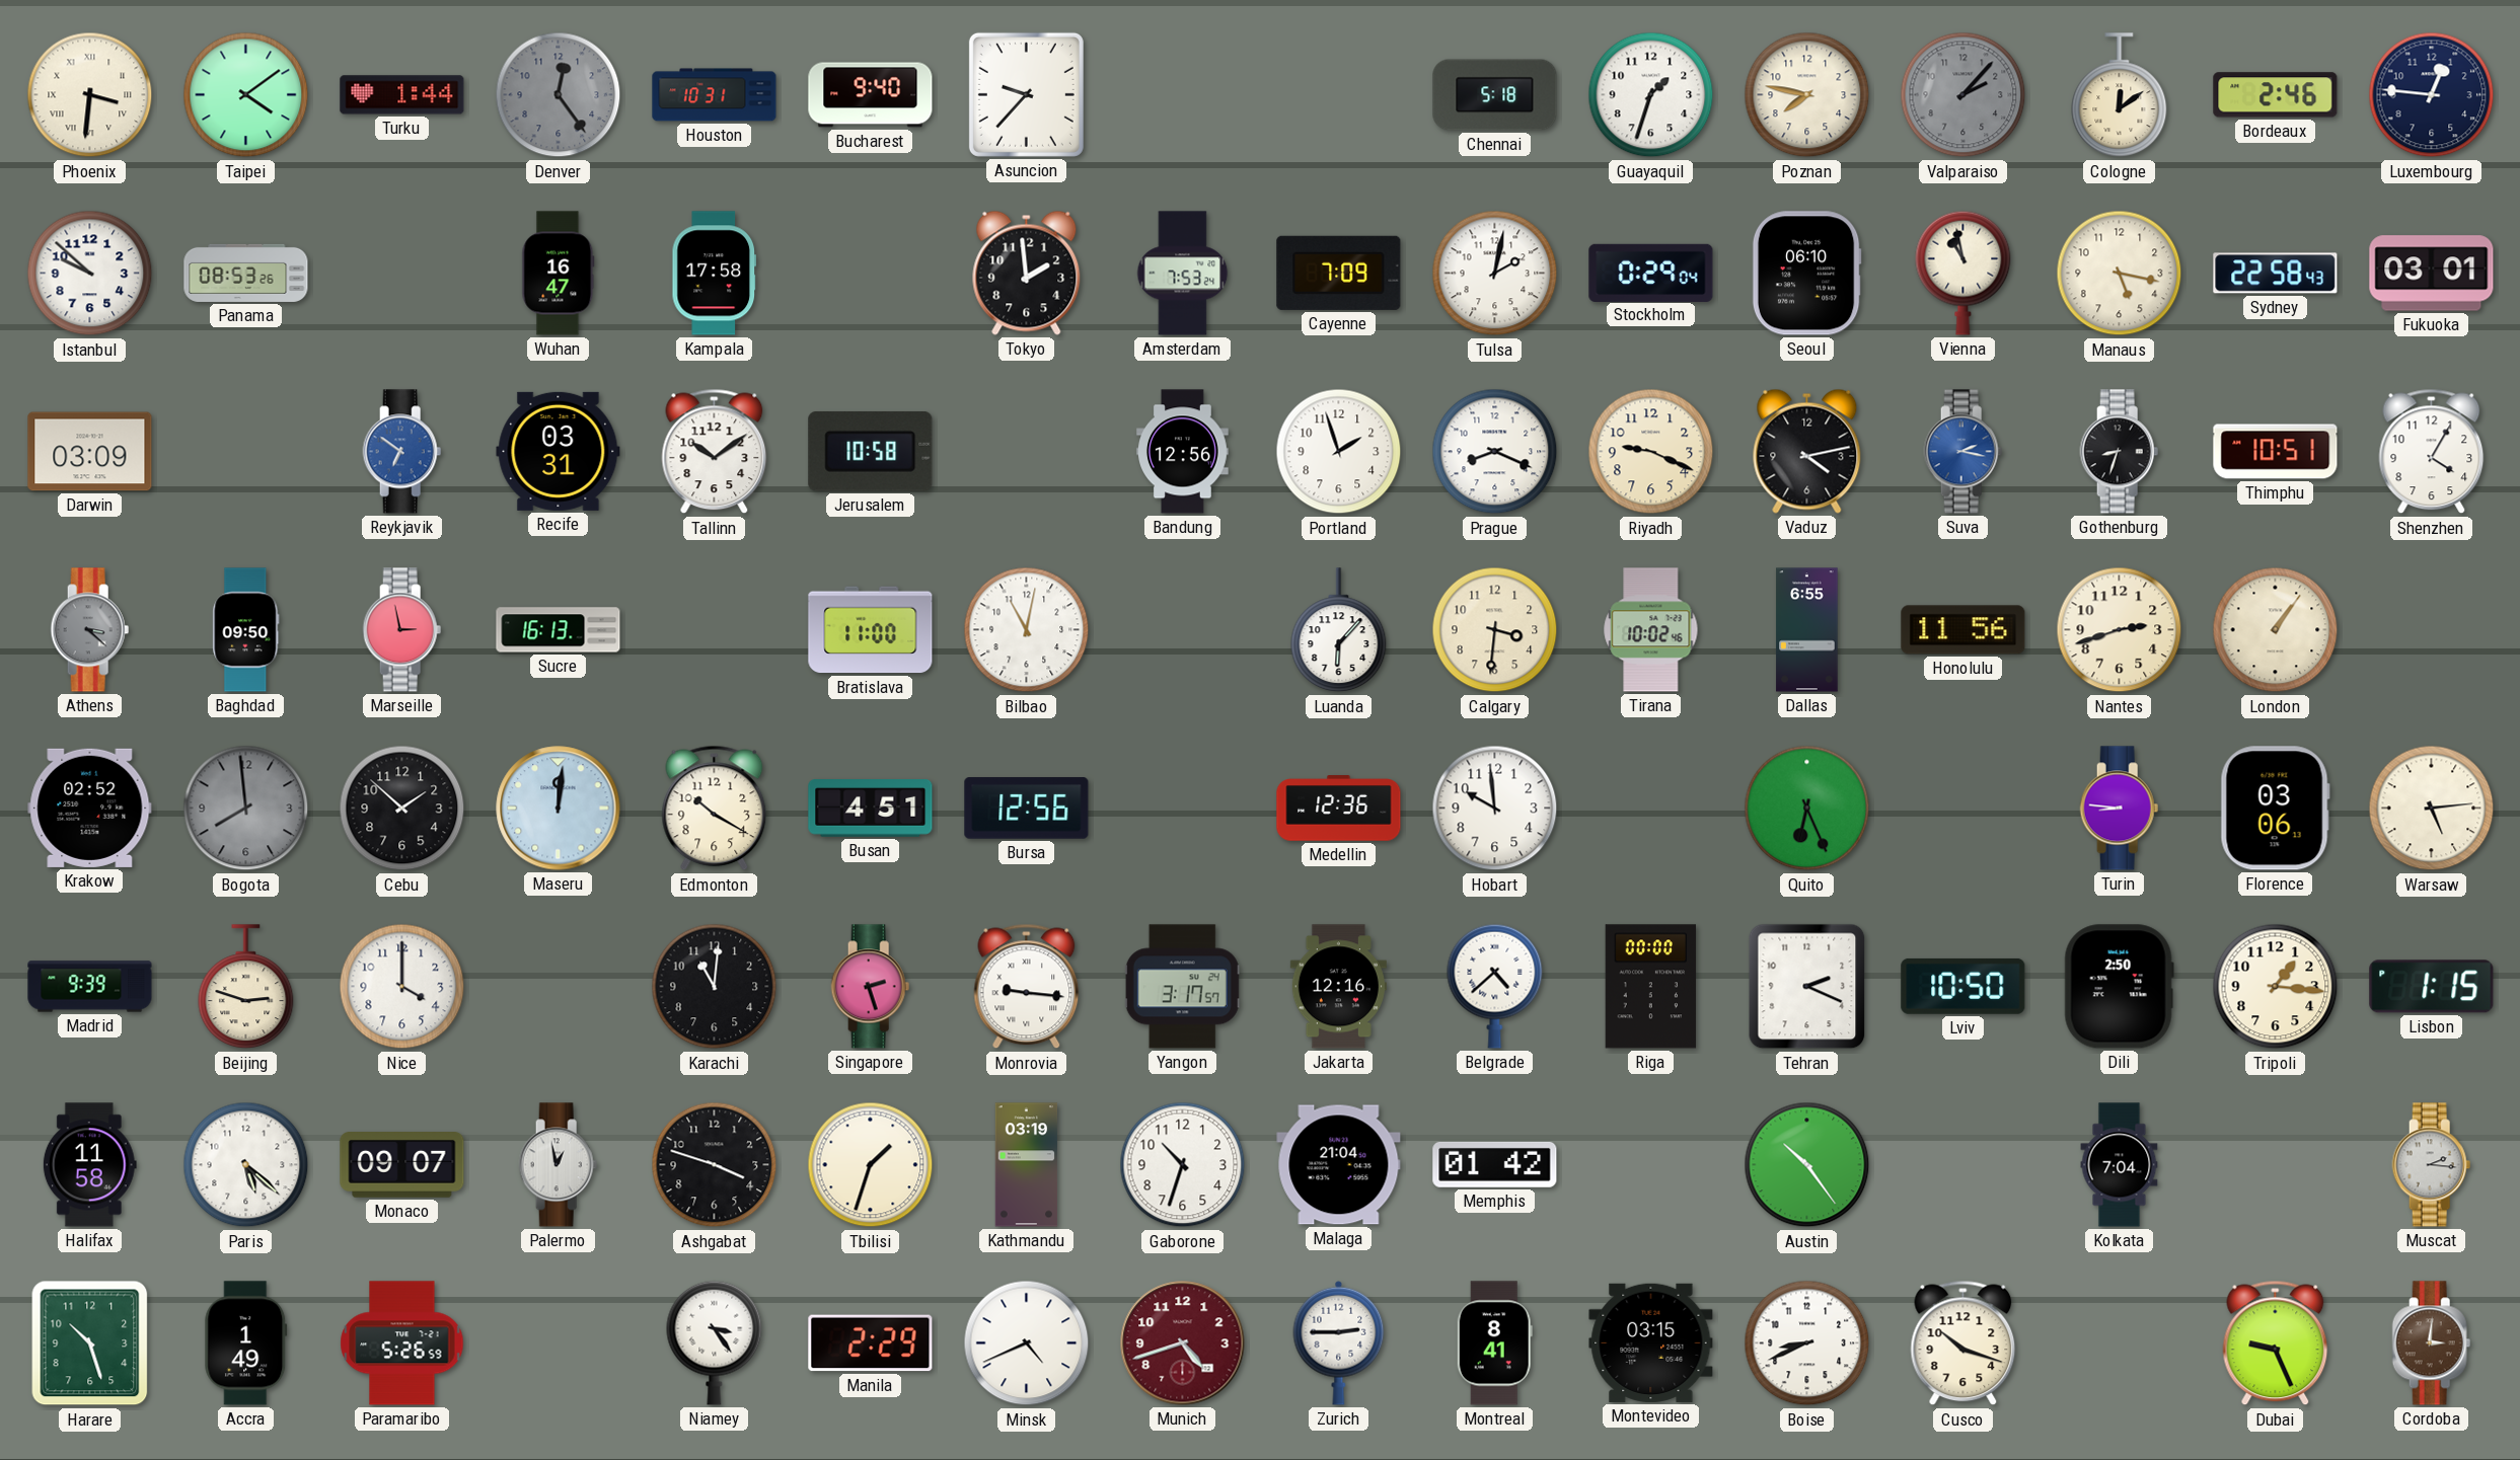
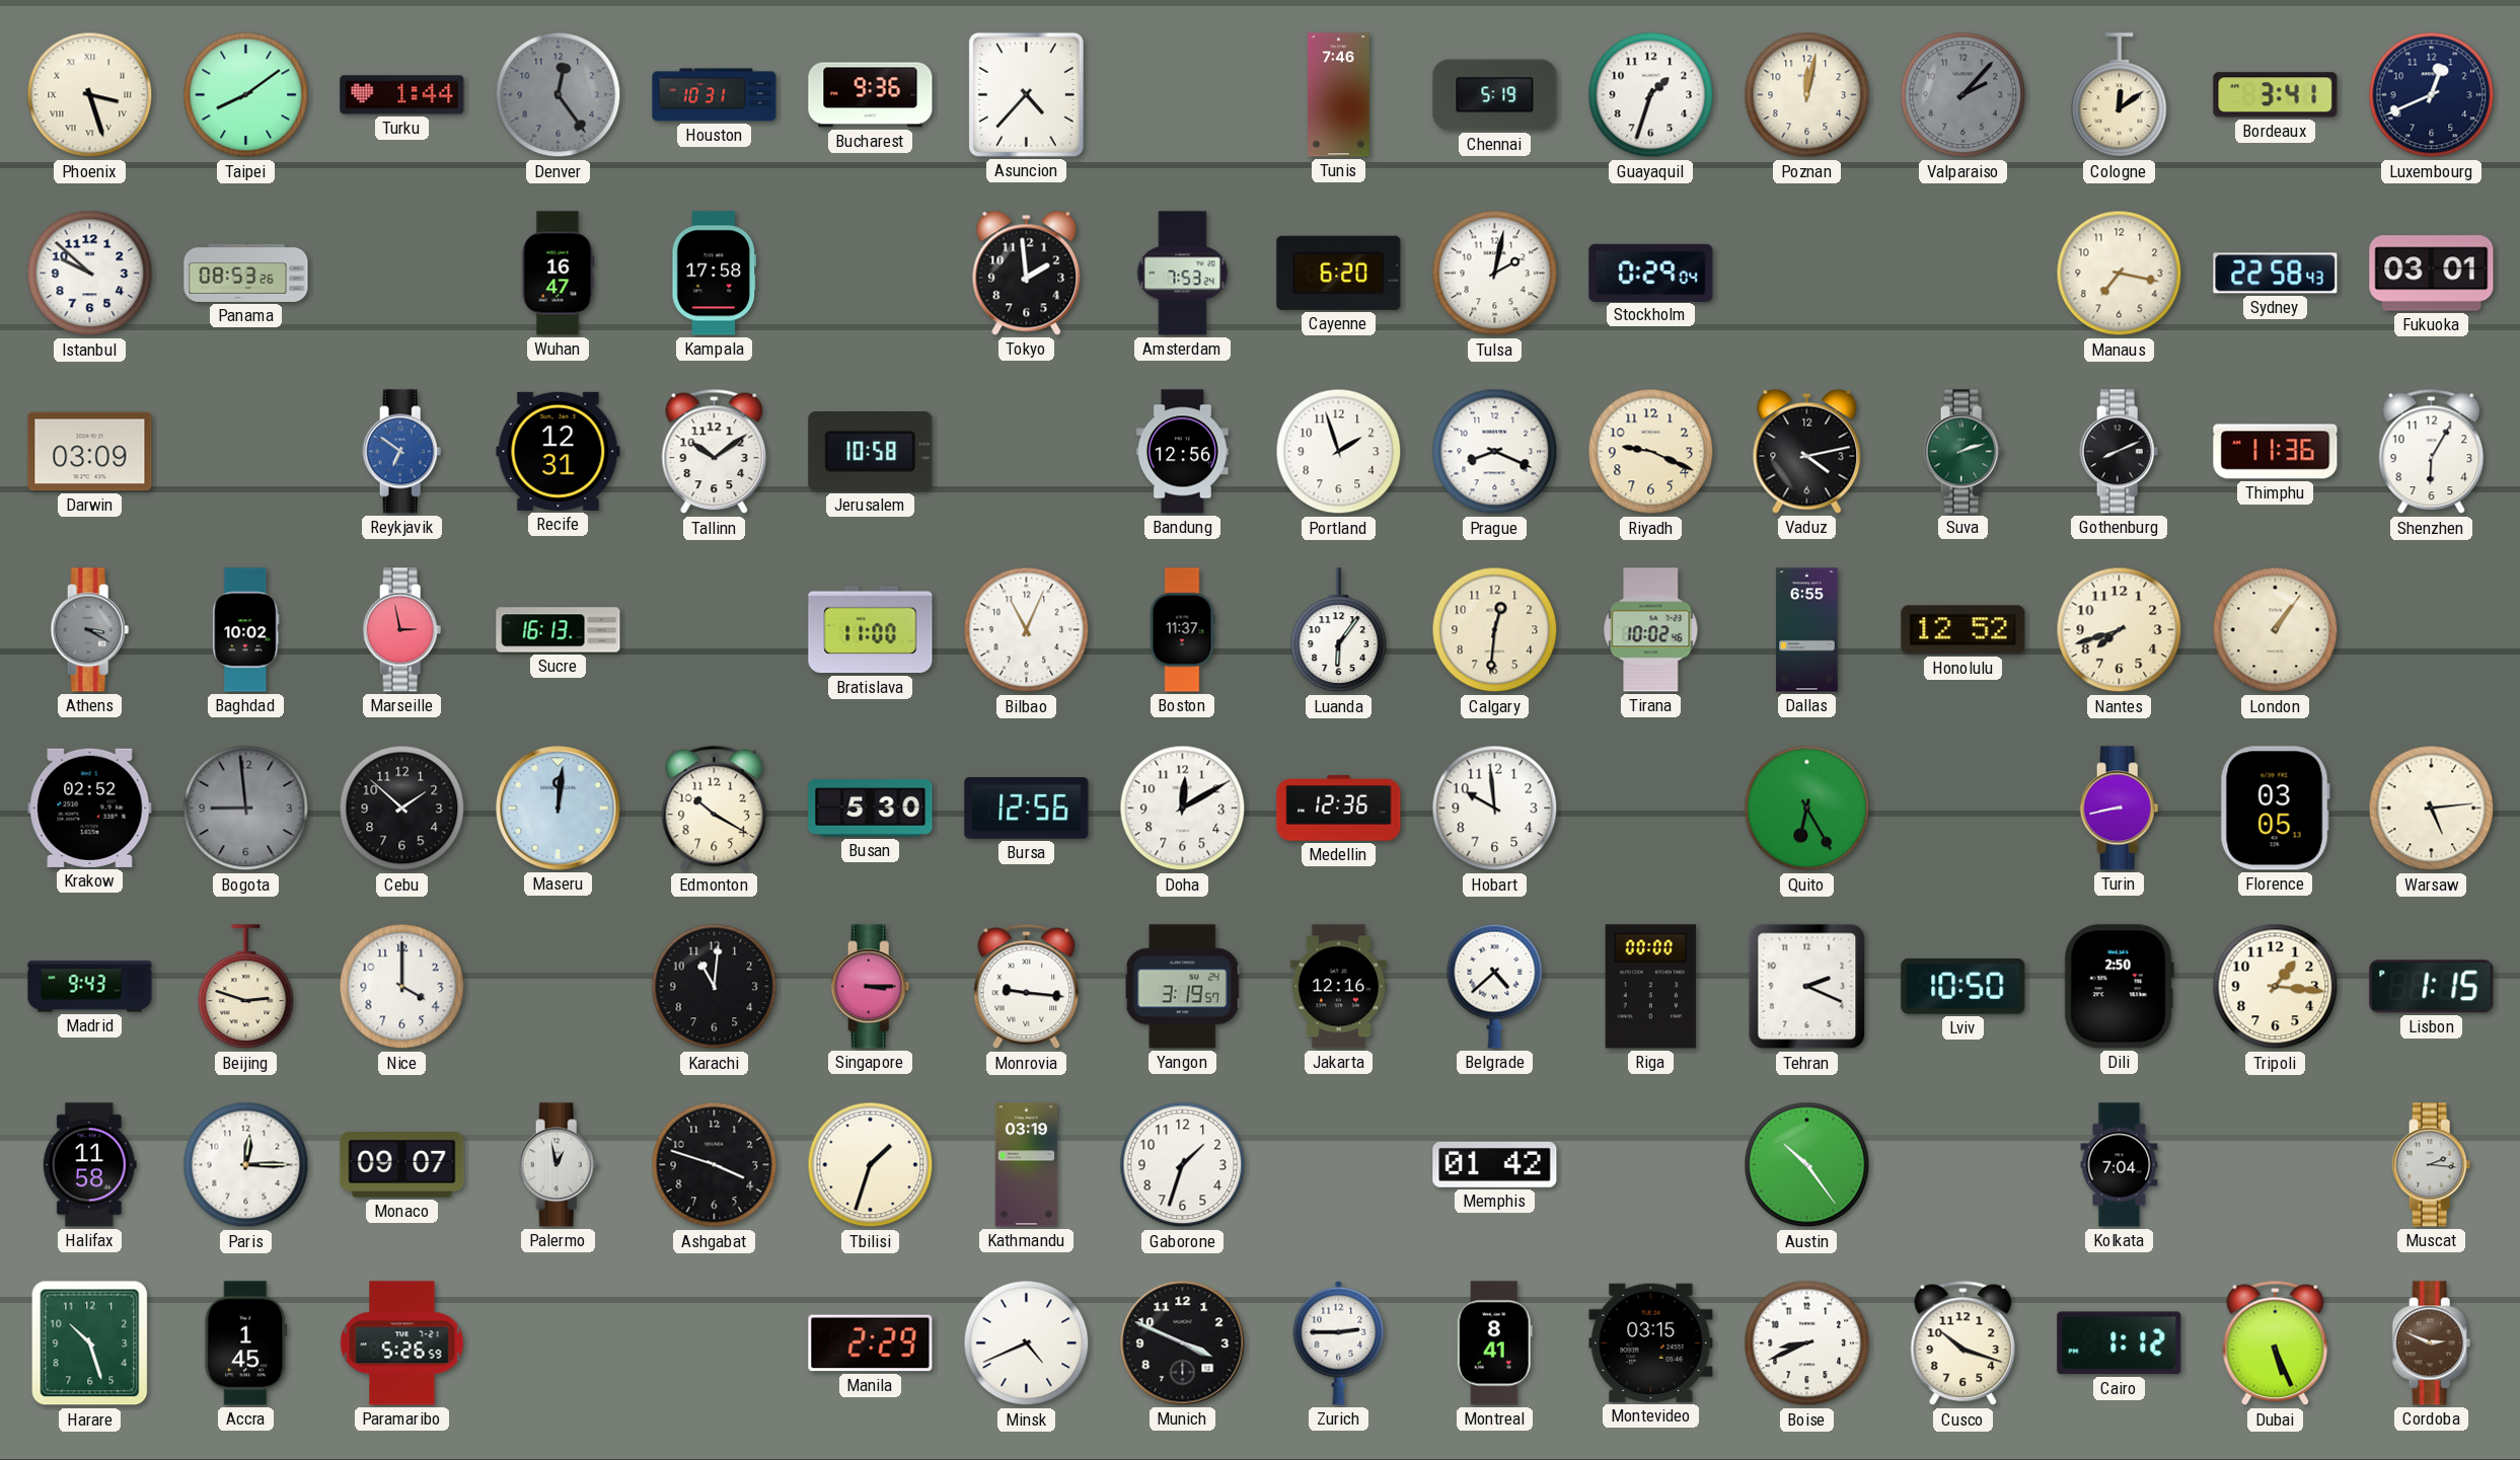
Phoenix: 3:31 -> 3:27 (90, 95)
Taipei: 4:09 -> 8:09 (246, 95)
Bucharest: 9:40 -> 9:36 (871, 95)
Asuncion: 9:37 -> 4:37 (1026, 94)
Tunis: none -> 7:46 (1338, 95)
Chennai: 5:18 -> 5:19 (1495, 95)
Poznan: 7:47 -> 12:02 (1807, 95)
Bordeaux: 2:46 -> 3:41 (2276, 95)
Luxembourg: 12:46 -> 12:41 (2432, 95)
Cayenne: 7:09 -> 6:20 (1339, 273)
Seoul: 06:10 -> none (1806, 274)
Vienna: 10:58 -> none (1963, 273)
Manaus: 5:17 -> 7:17 (2120, 274)
Recife: 03:31 -> 12:31 (559, 451)
Suva: 2:17 -> 2:12 (1963, 452)
Suva dial: blue -> green (1963, 452)
Gothenburg: 8:33 -> 8:11 (2120, 452)
Thimphu: 10:51 -> 11:36 (2276, 452)
Shenzhen: 4:05 -> 6:05 (2432, 452)
Athens: 3:22 -> 3:20 (90, 630)
Baghdad: 09:50 -> 10:02 (246, 630)
Bilbao: 11:02 -> 11:04 (1027, 630)
Boston: none -> 11:37 (1182, 630)
Luanda: 6:07 -> 6:06 (1339, 630)
Calgary: 3:31 -> 12:31 (1495, 630)
Honolulu: 11:56 -> 12:52 (1963, 630)
Nantes: 2:42 -> 7:42 (2120, 630)
Bogota: 7:59 -> 8:59 (246, 809)
Busan: 4:51 -> 5:30 (871, 809)
Doha: none -> 12:10 (1183, 809)
Quito: 6:26 -> 6:25 (1807, 809)
Turin: 8:46 -> 8:43 (2120, 809)
Florence: 03:06 -> 03:05 (2275, 809)
Madrid: 9:39 -> 9:43 (90, 987)
Singapore: 2:27 -> 3:15 (871, 987)
Yangon: 3:17 -> 3:19 (1182, 987)
Paris: 5:22 -> 12:15 (246, 1165)
Gaborone: 10:33 -> 1:33 (1183, 1165)
Malaga: 21:04 -> none (1339, 1165)
Accra: 1:49 -> 1:45 (246, 1343)
Niamey: 3:24 -> none (715, 1342)
Munich: 4:42 -> 3:49 (1183, 1343)
Munich dial: burgundy -> black (1183, 1343)
Cairo: none -> 1:12 (2120, 1343)
Dubai: 9:26 -> 5:26 (2276, 1343)
Cordoba: 3:01 -> 2:49 (2432, 1343)
